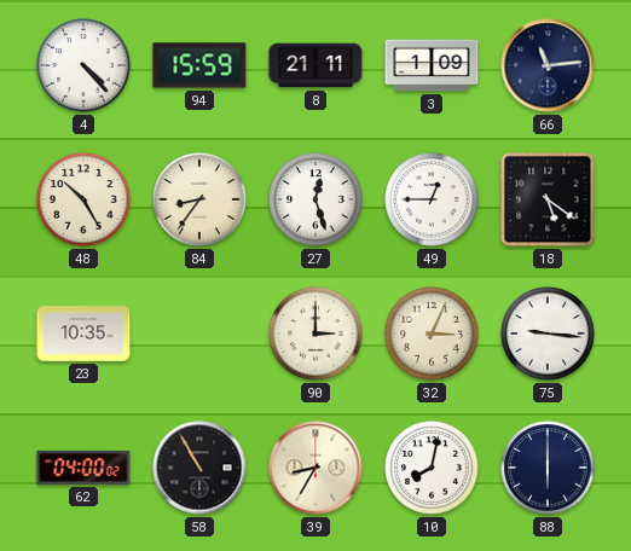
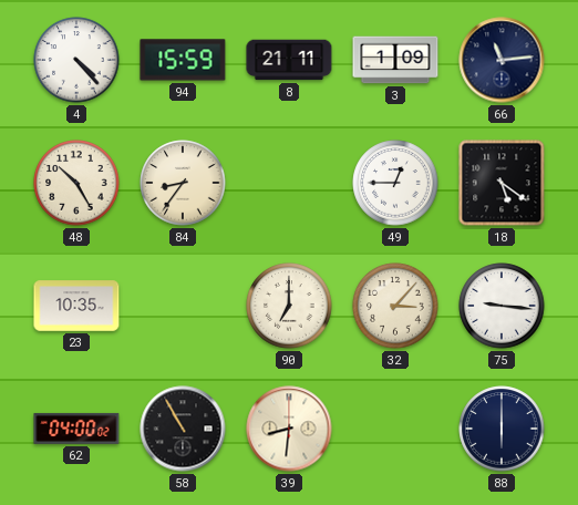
27: 12:27 -> none (315, 199)
90: 3:00 -> 7:00 (289, 306)
32: 3:04 -> 3:07 (395, 306)
39: 8:35 -> 8:31 (289, 429)
10: 8:02 -> none (432, 468)
